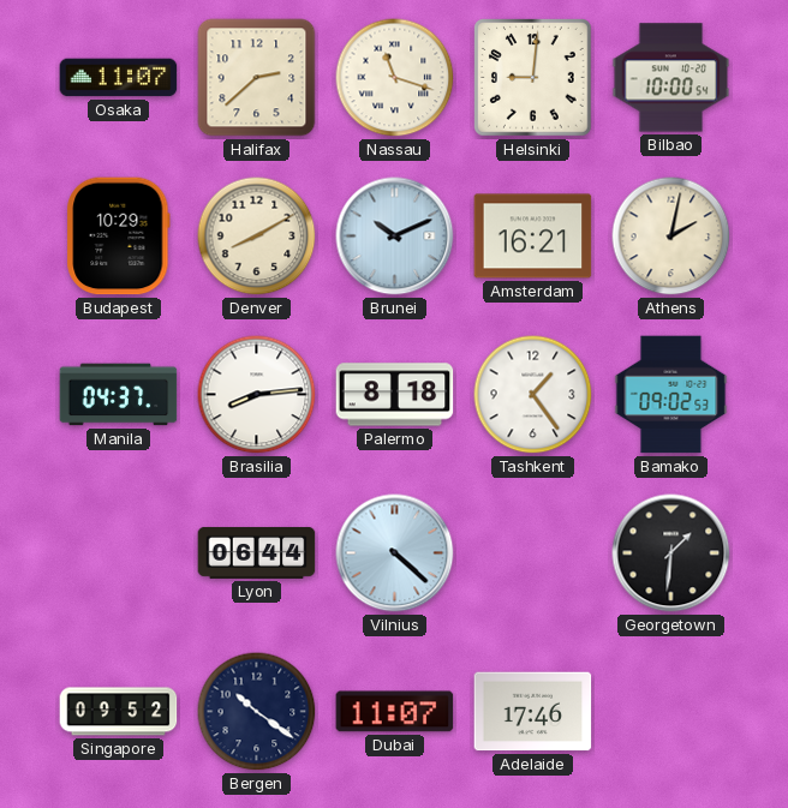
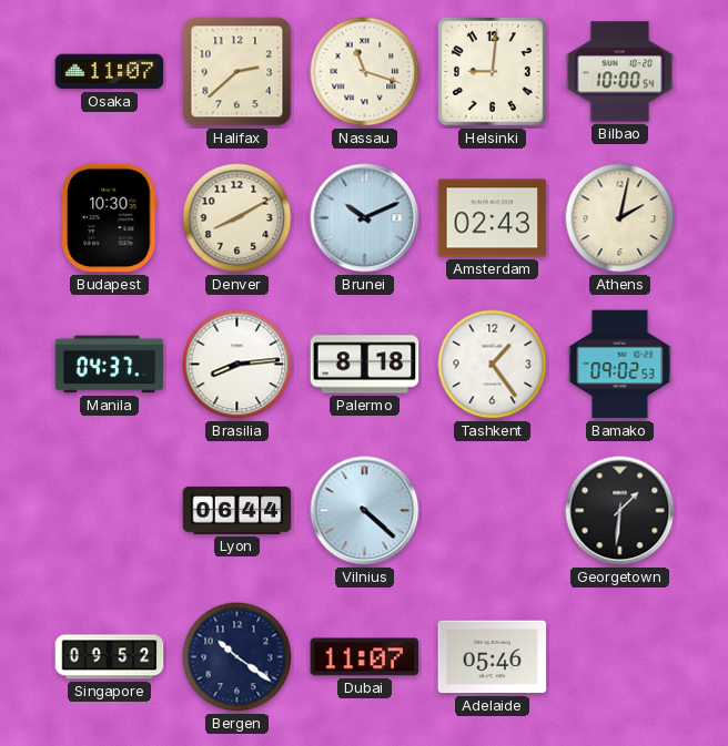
Budapest: 10:29 -> 10:30 (110, 218)
Amsterdam: 16:21 -> 02:43 (493, 218)
Adelaide: 17:46 -> 05:46 (493, 657)
